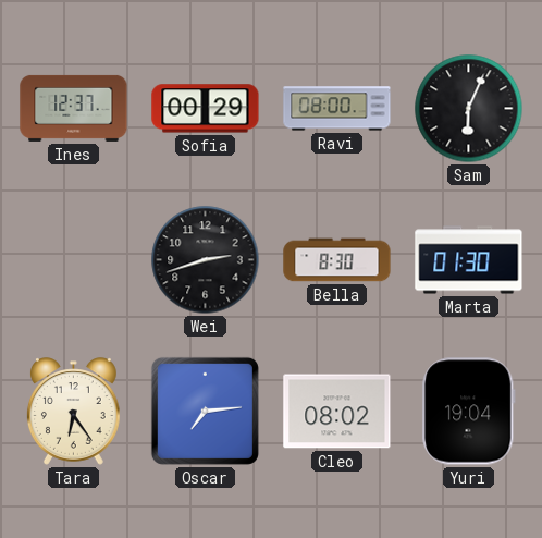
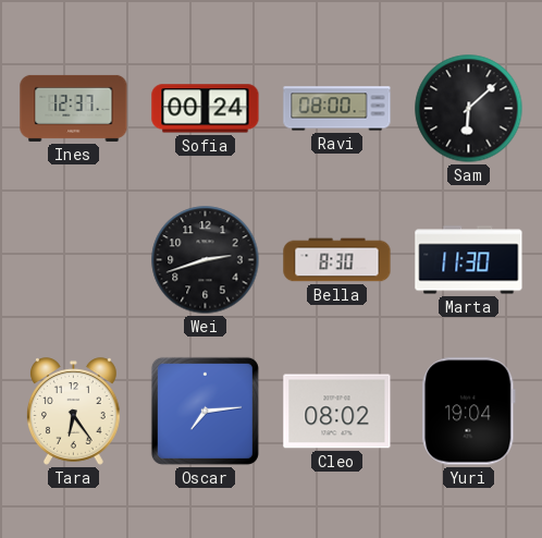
Sofia: 00:29 -> 00:24 (206, 109)
Sam: 6:04 -> 6:08 (469, 109)
Marta: 01:30 -> 11:30 (469, 260)
